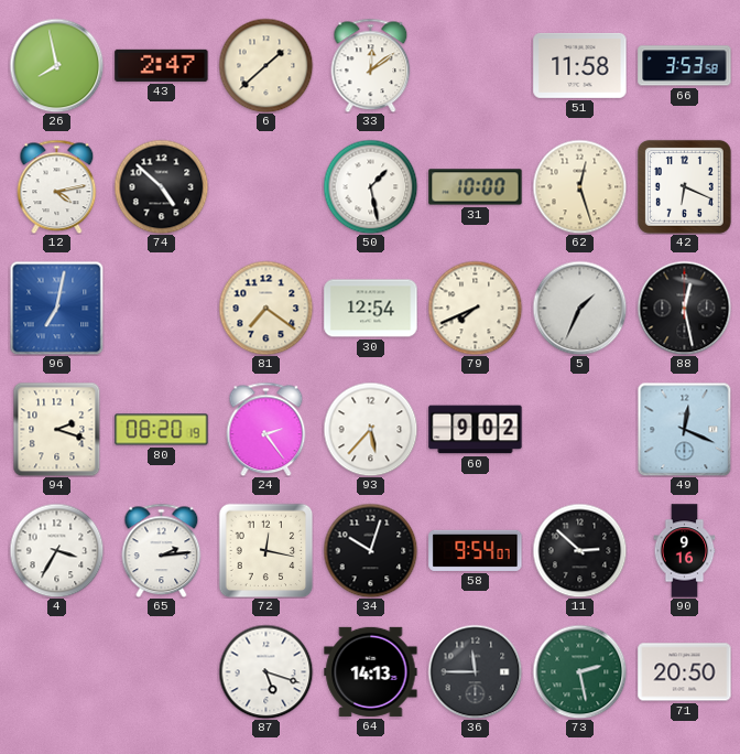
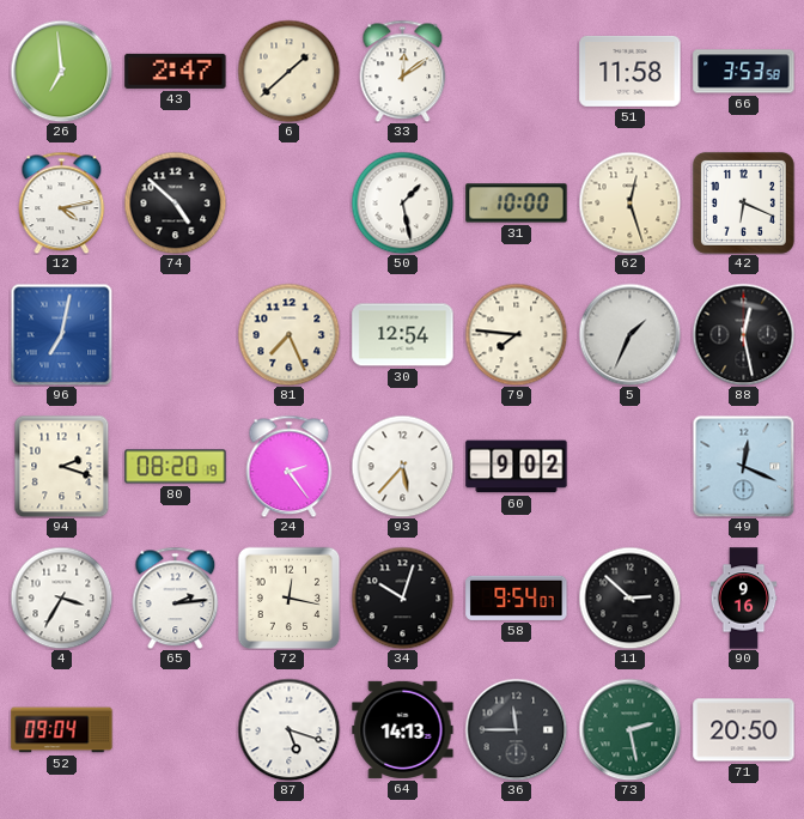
26: 7:58 -> 6:59 (61, 71)
81: 7:21 -> 7:26 (288, 334)
79: 7:41 -> 7:46 (516, 334)
52: none -> 09:04 (62, 730)
